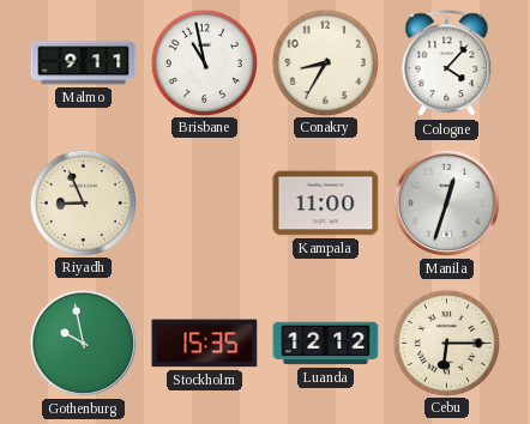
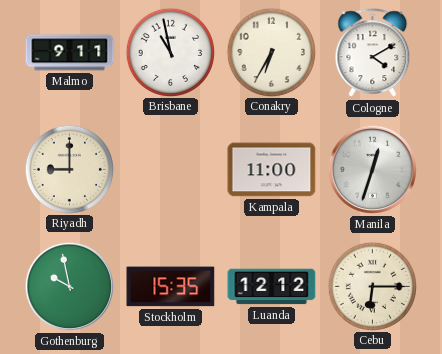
Conakry: 8:35 -> 6:35 (271, 52)
Cologne: 4:07 -> 4:10 (373, 53)
Riyadh: 8:56 -> 9:00 (69, 169)
